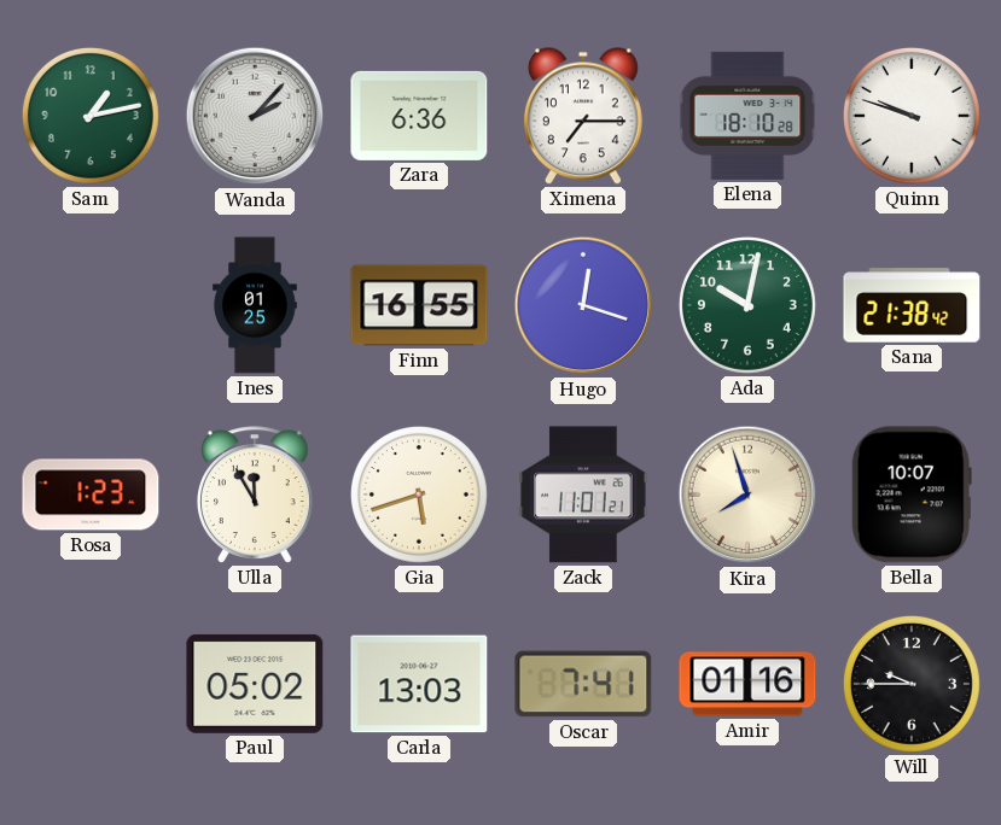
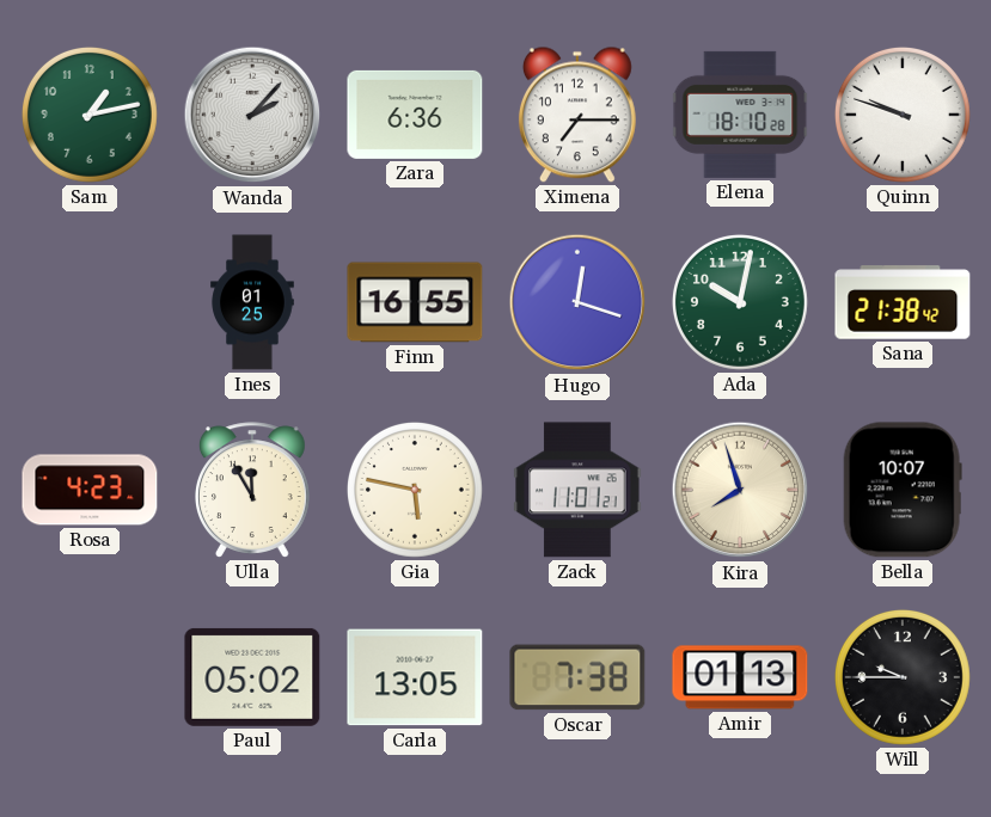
Rosa: 1:23 -> 4:23 (90, 490)
Gia: 5:42 -> 5:47 (415, 490)
Carla: 13:03 -> 13:05 (415, 677)
Oscar: 7:41 -> 7:38 (577, 677)
Amir: 01:16 -> 01:13 (740, 677)
